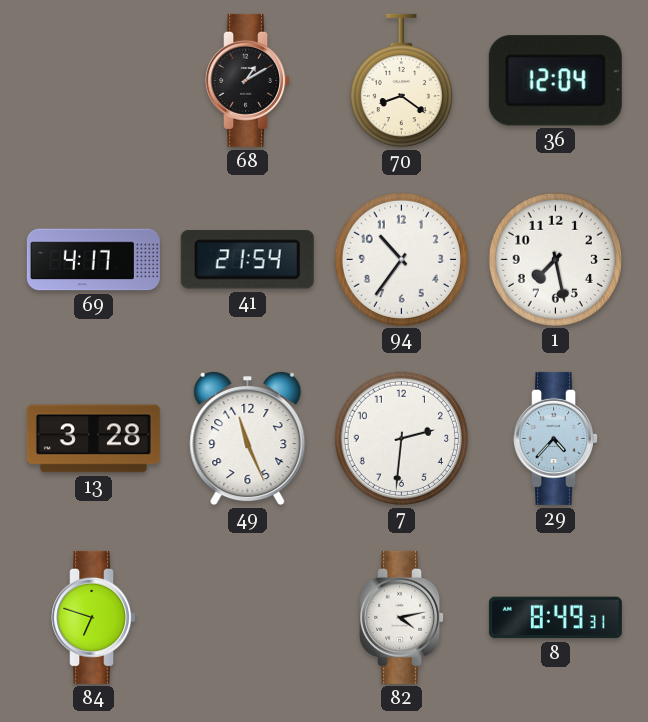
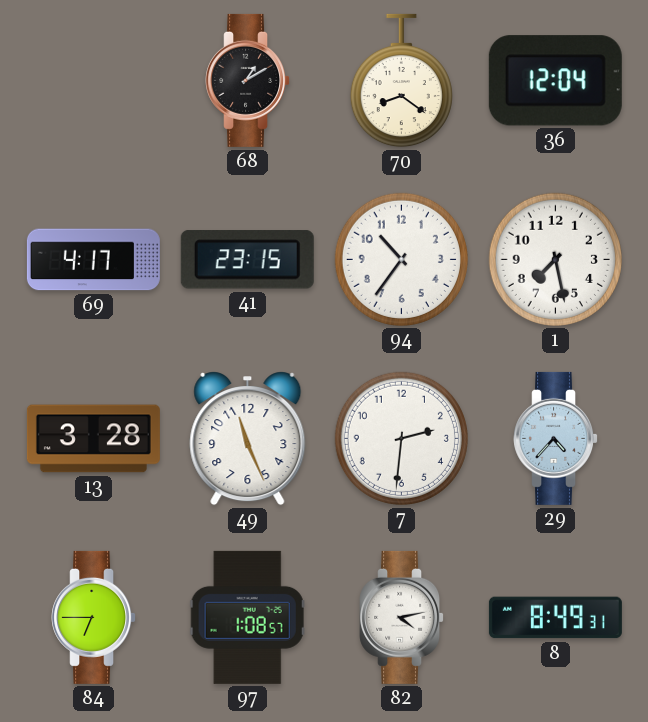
41: 21:54 -> 23:15 (247, 260)
84: 6:48 -> 6:45 (94, 617)
97: none -> 1:08 (247, 617)
